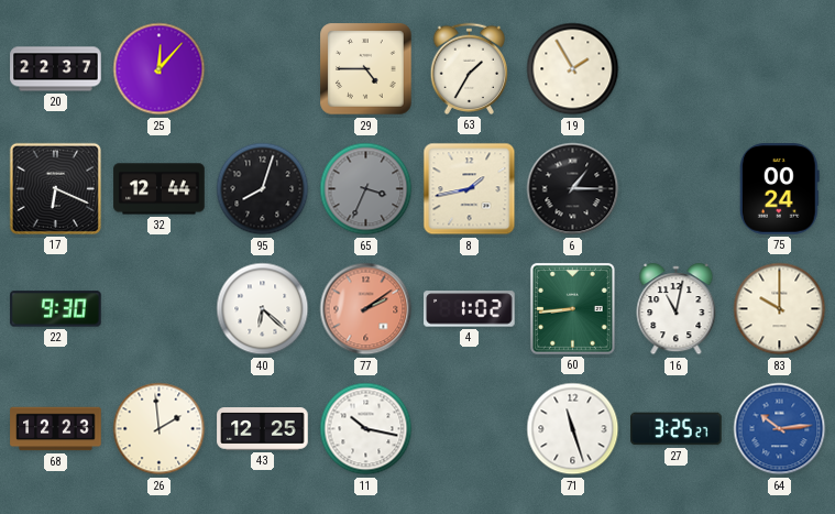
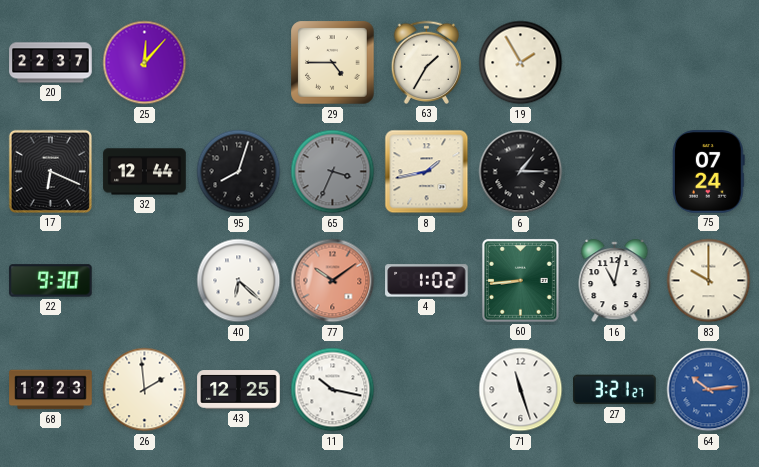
75: 00:24 -> 07:24 (708, 172)
77: 2:09 -> 10:09 (333, 281)
27: 3:25 -> 3:21 (615, 390)
